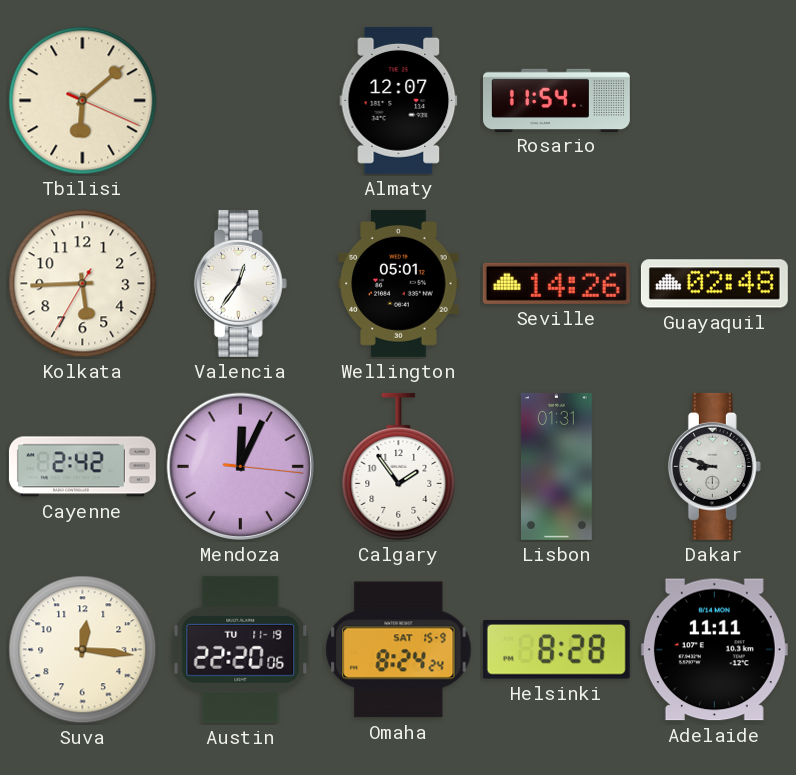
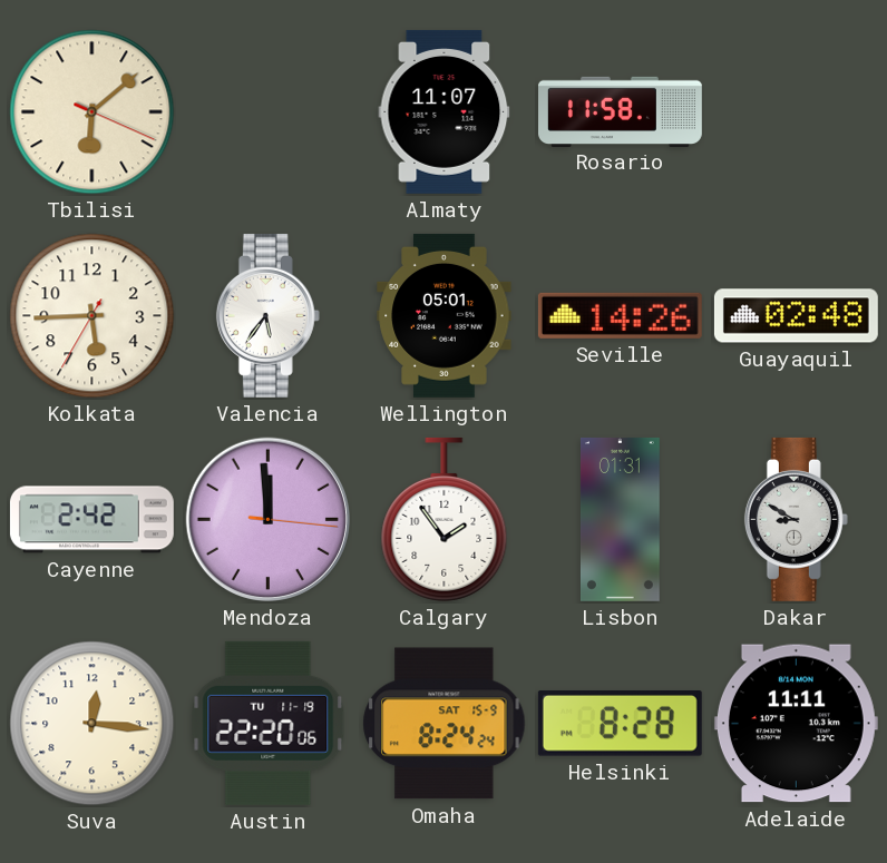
Almaty: 12:07 -> 11:07 (445, 111)
Rosario: 11:54 -> 11:58 (621, 111)
Valencia: 12:36 -> 5:36 (267, 315)
Mendoza: 12:04 -> 11:59 (267, 519)
Dakar: 8:48 -> 8:50 (796, 519)
